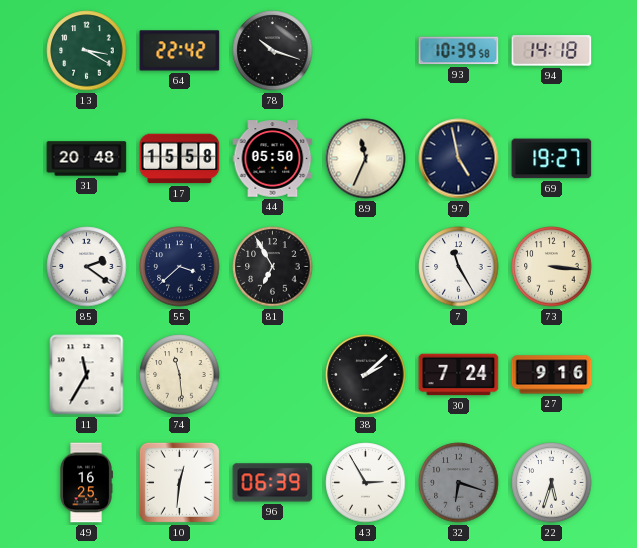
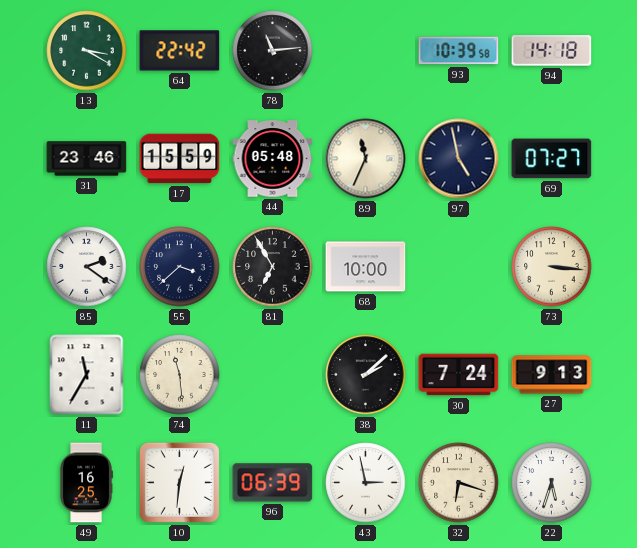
78: 10:18 -> 11:14 (273, 51)
31: 20:48 -> 23:46 (87, 159)
17: 15:58 -> 15:59 (180, 159)
44: 05:50 -> 05:48 (273, 159)
69: 19:27 -> 07:27 (552, 159)
68: none -> 10:00 (366, 267)
7: 11:25 -> none (459, 267)
27: 9:16 -> 9:13 (552, 375)
43: 2:55 -> 2:58 (366, 483)
32 dial: grey -> cream (459, 483)
